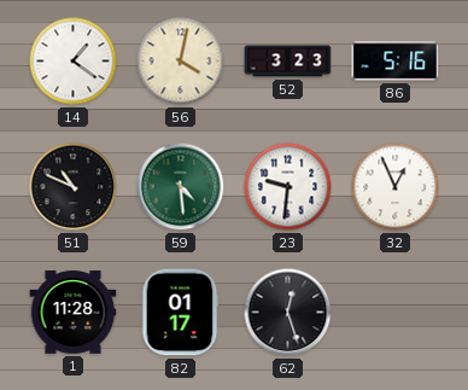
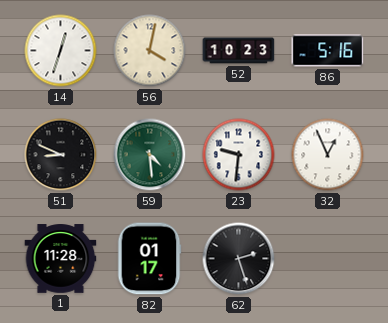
14: 1:21 -> 12:33 (61, 51)
52: 3:23 -> 10:23 (239, 51)
51: 10:49 -> 8:49 (61, 155)
62: 12:27 -> 2:27 (239, 259)
